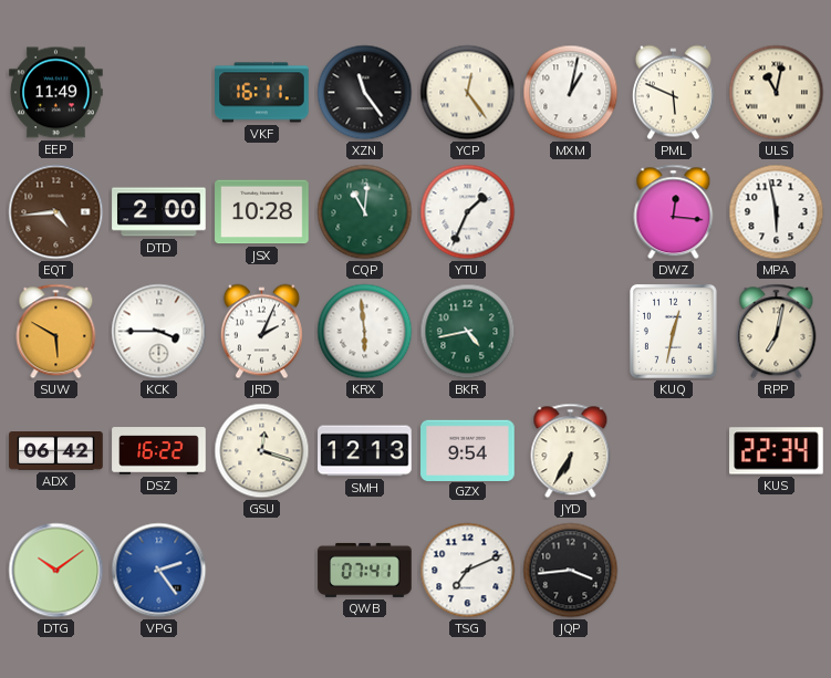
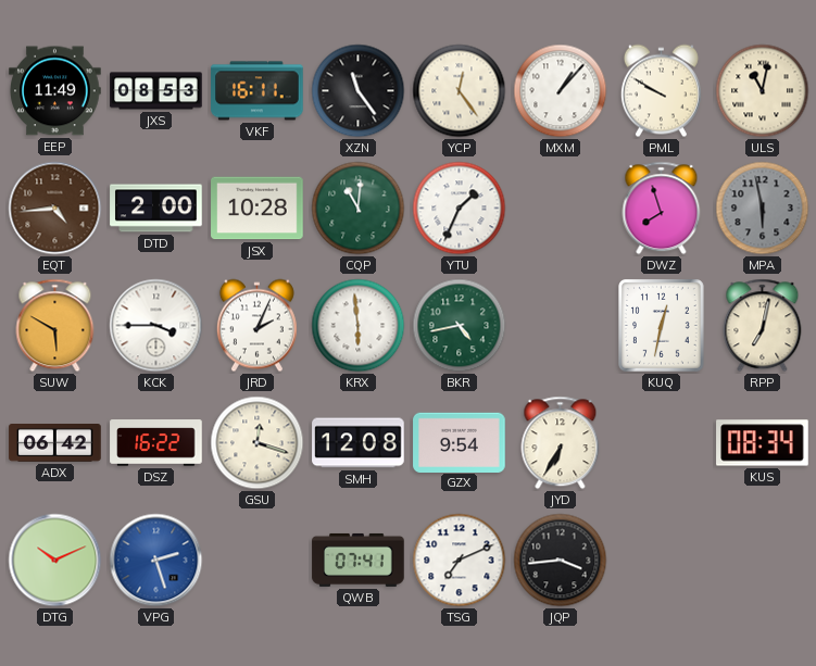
JXS: none -> 08:53 (156, 91)
MXM: 1:02 -> 1:07 (561, 91)
PML: 5:49 -> 9:50 (661, 91)
DWZ: 12:16 -> 7:57 (662, 209)
MPA dial: white -> grey (763, 209)
SMH: 12:13 -> 12:08 (359, 443)
KUS: 22:34 -> 08:34 (763, 443)
DTG: 10:09 -> 10:11 (55, 561)
VPG: 2:24 -> 2:27 (156, 561)
